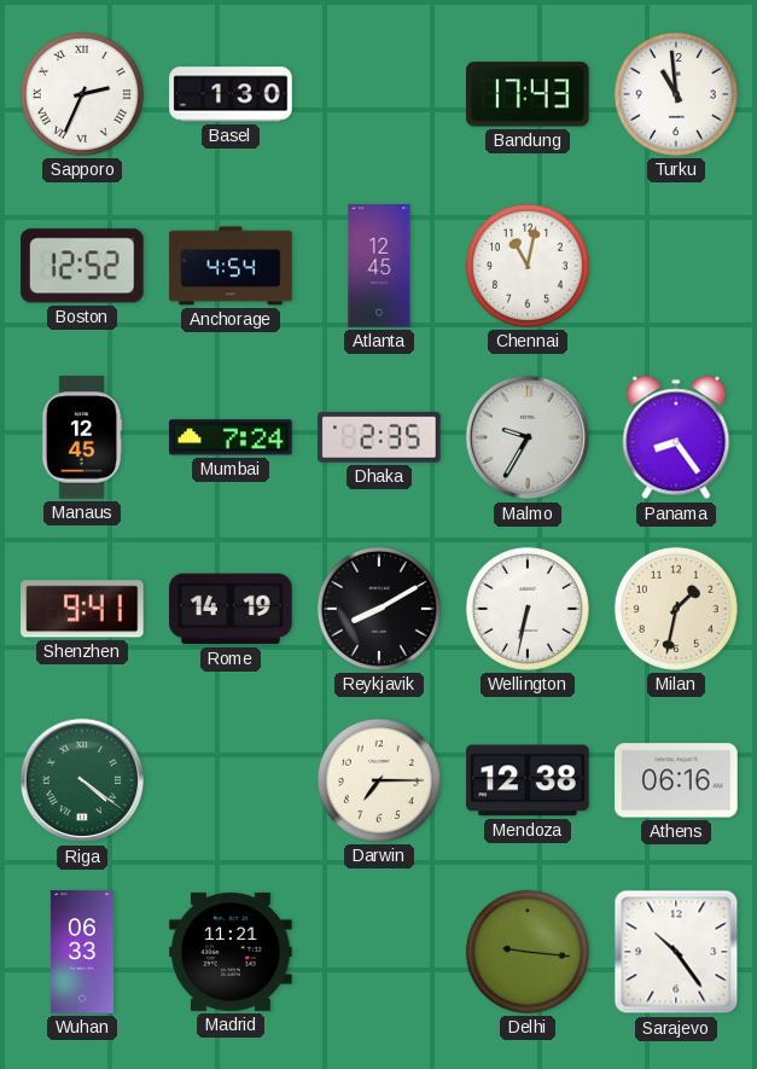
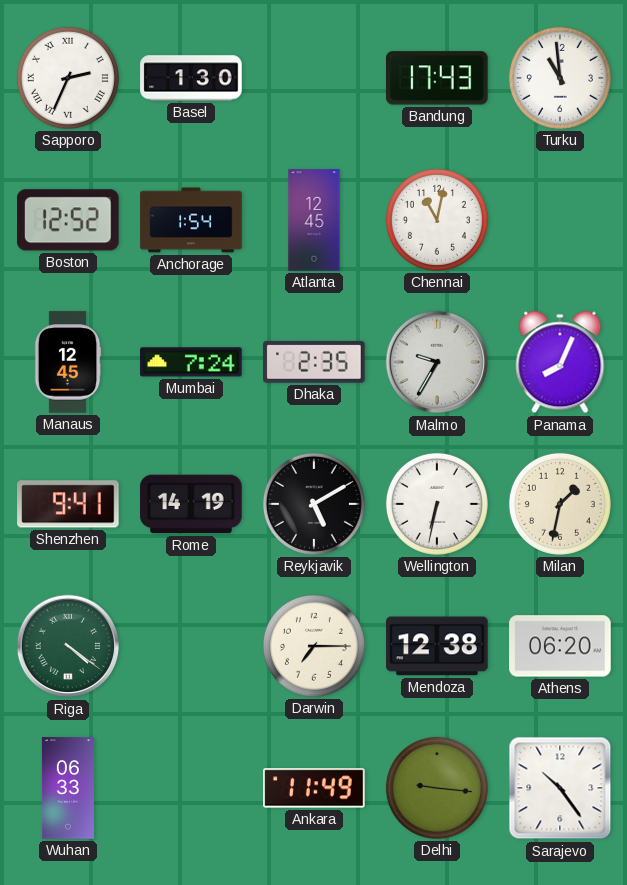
Anchorage: 4:54 -> 1:54 (191, 220)
Panama: 8:24 -> 8:04 (560, 362)
Reykjavik: 8:10 -> 5:10 (314, 504)
Athens: 06:16 -> 06:20 (560, 646)
Madrid: 11:21 -> none (231, 952)
Ankara: none -> 11:49 (314, 788)
